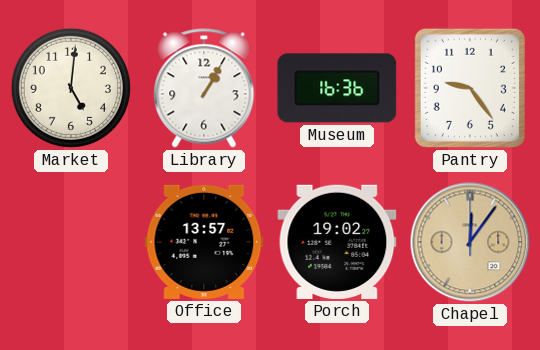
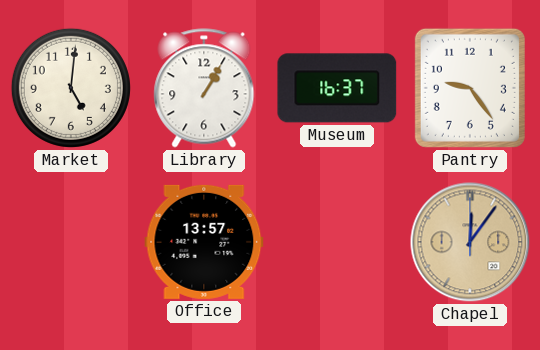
Museum: 16:36 -> 16:37 (337, 88)
Porch: 19:02 -> none (337, 242)
